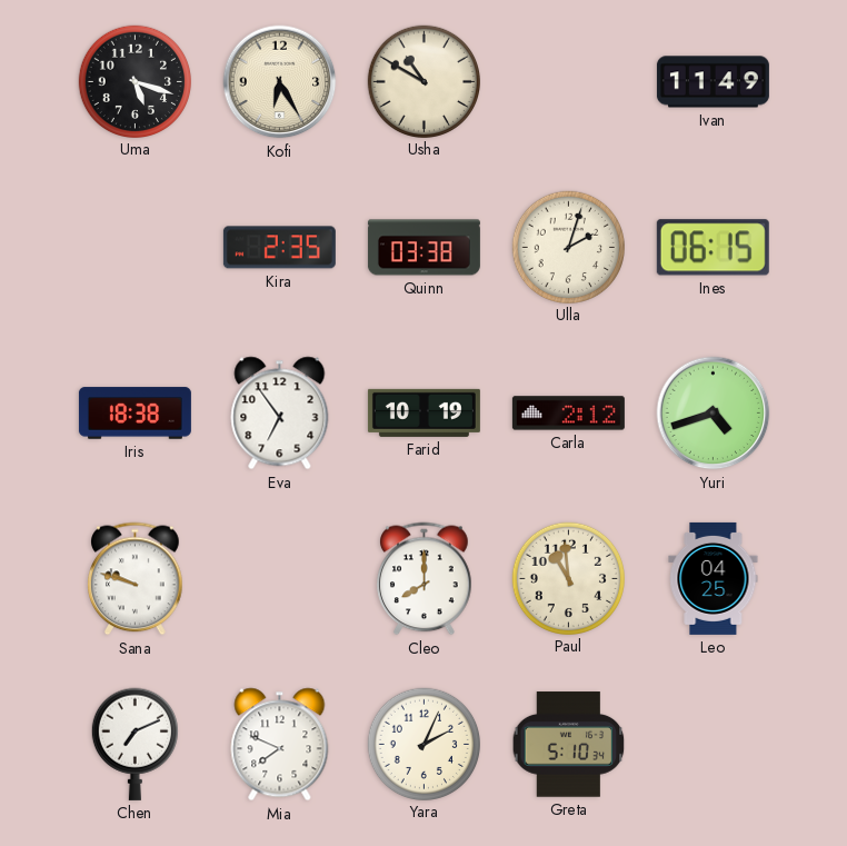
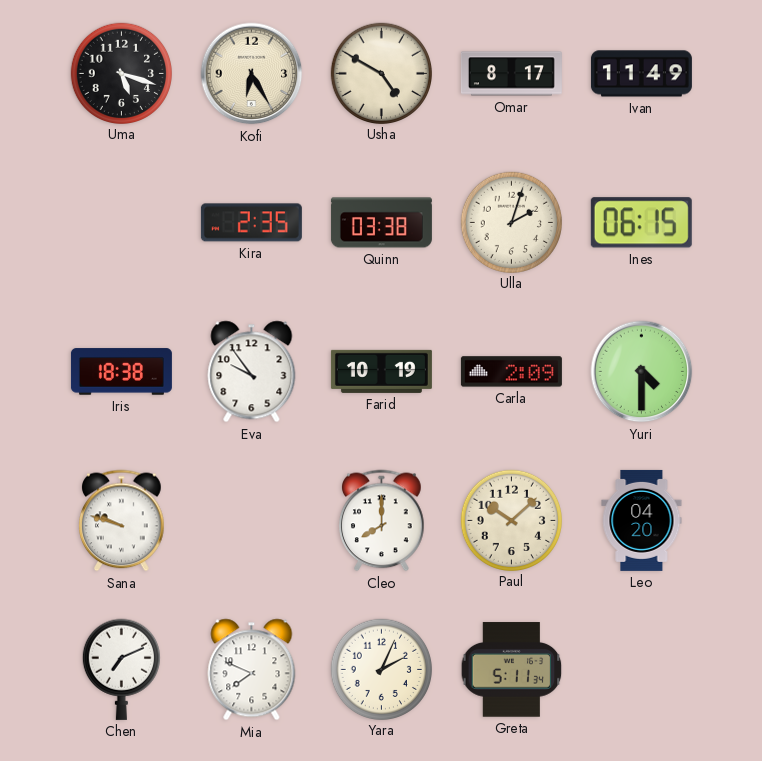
Usha: 10:50 -> 4:50 (381, 73)
Omar: none -> 8:17 (511, 74)
Eva: 6:54 -> 9:54 (252, 372)
Carla: 2:12 -> 2:09 (511, 372)
Yuri: 4:42 -> 4:30 (642, 372)
Paul: 10:59 -> 10:08 (511, 520)
Leo: 04:25 -> 04:20 (642, 520)
Greta: 5:10 -> 5:11 (512, 670)
